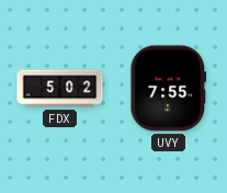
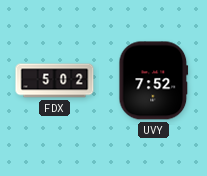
UVY: 7:55 -> 7:52 (154, 81)
